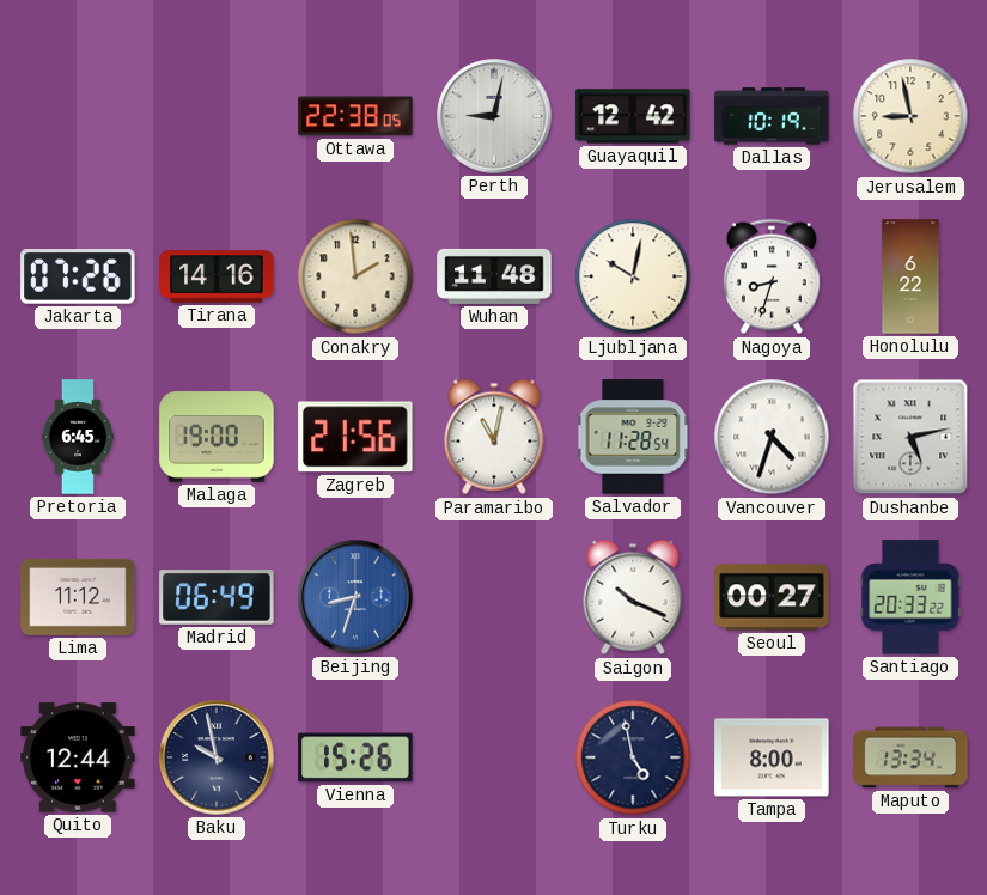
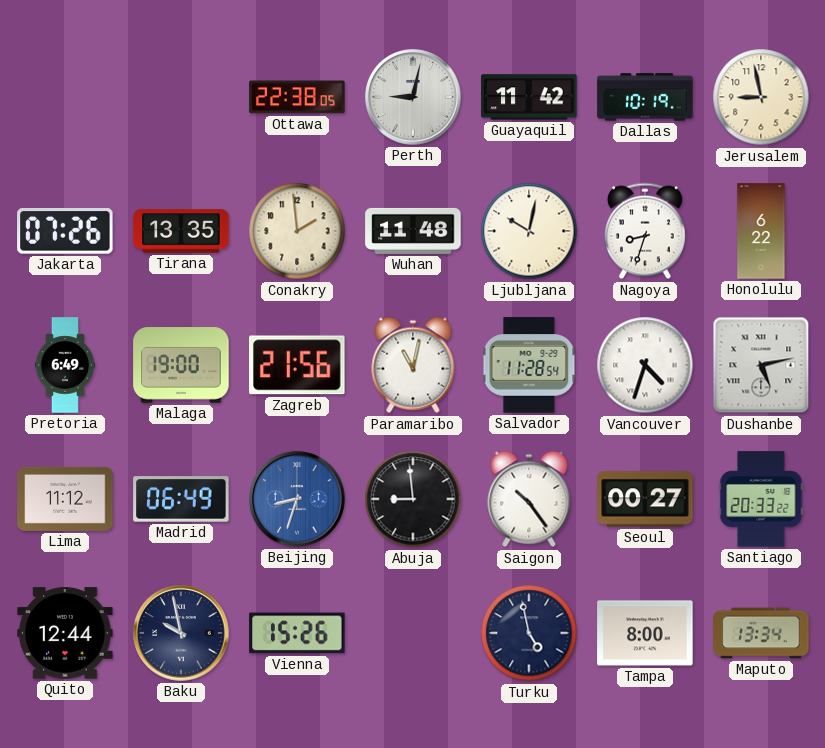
Guayaquil: 12:42 -> 11:42 (529, 97)
Tirana: 14:16 -> 13:35 (181, 231)
Pretoria: 6:45 -> 6:49 (64, 365)
Abuja: none -> 8:59 (413, 499)
Saigon: 10:19 -> 10:24 (529, 499)
